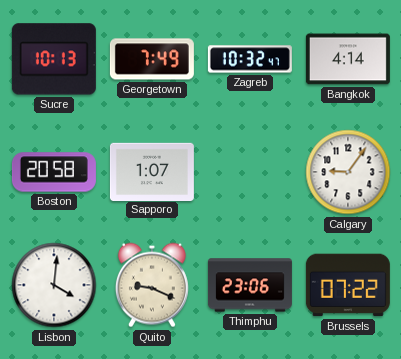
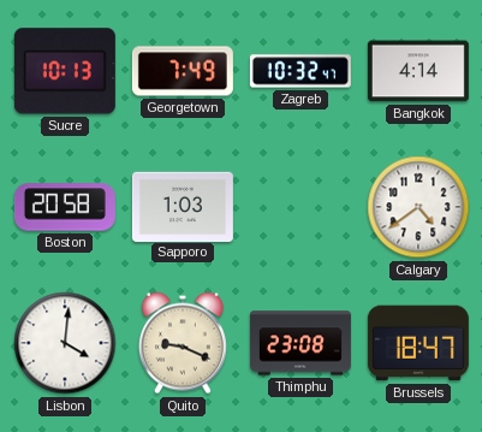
Sapporo: 1:07 -> 1:03 (183, 206)
Calgary: 9:06 -> 4:39 (418, 207)
Thimphu: 23:06 -> 23:08 (300, 343)
Brussels: 07:22 -> 18:47 (418, 343)
